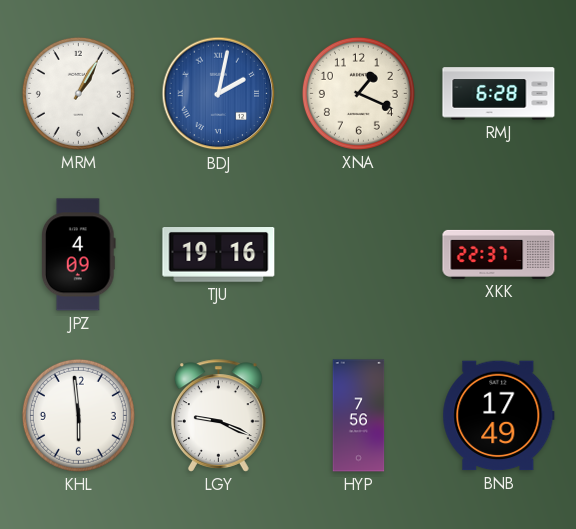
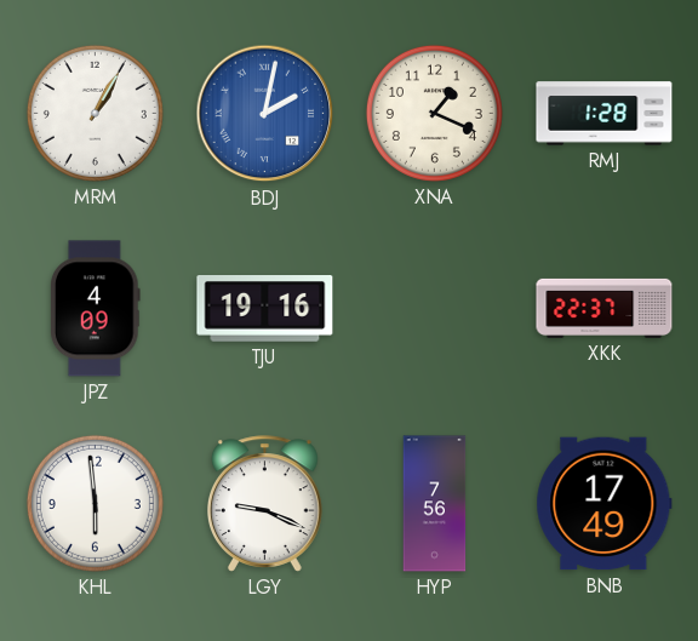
RMJ: 6:28 -> 1:28 (605, 114)
